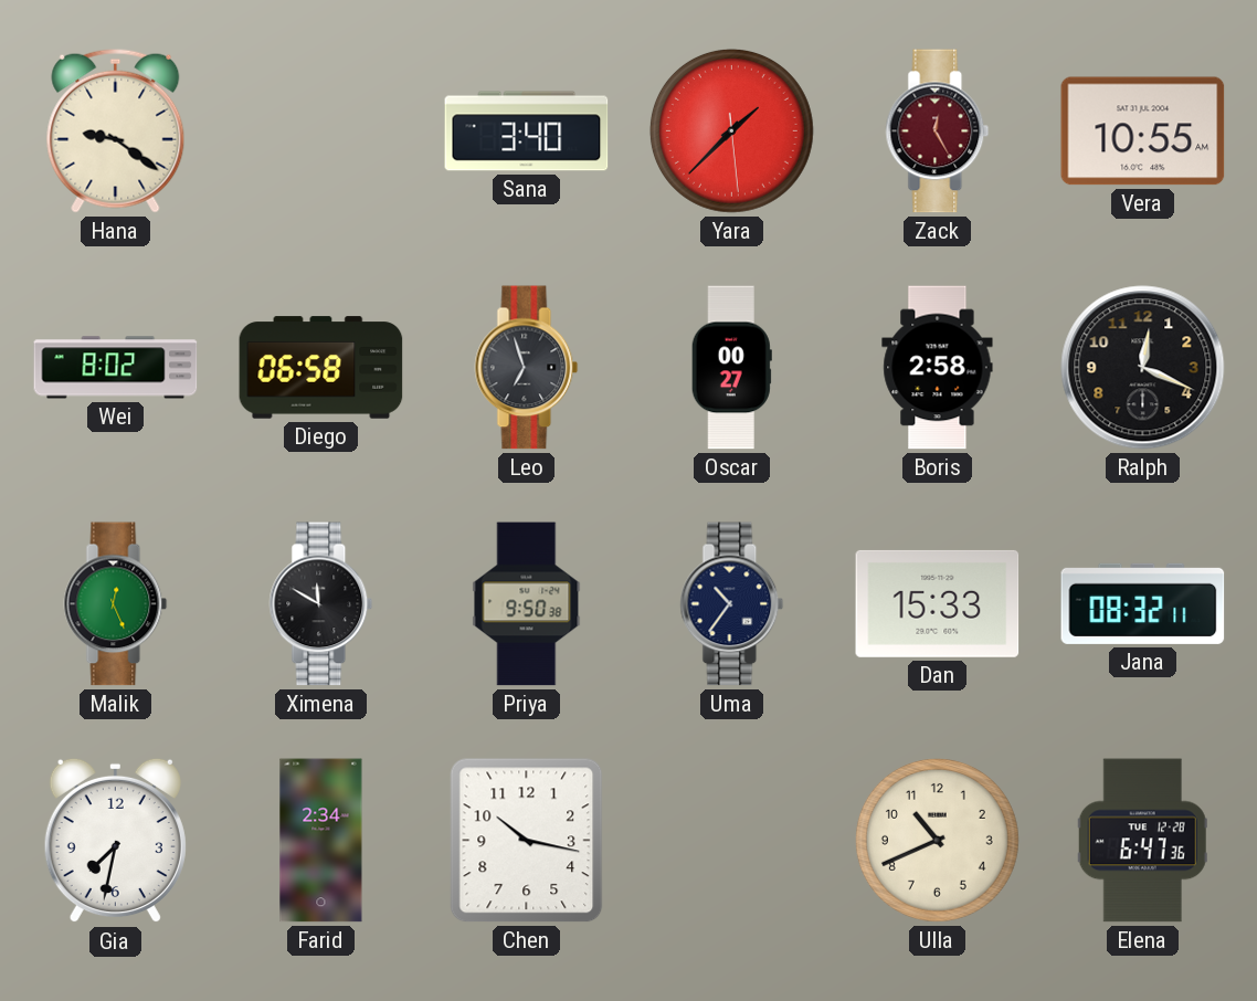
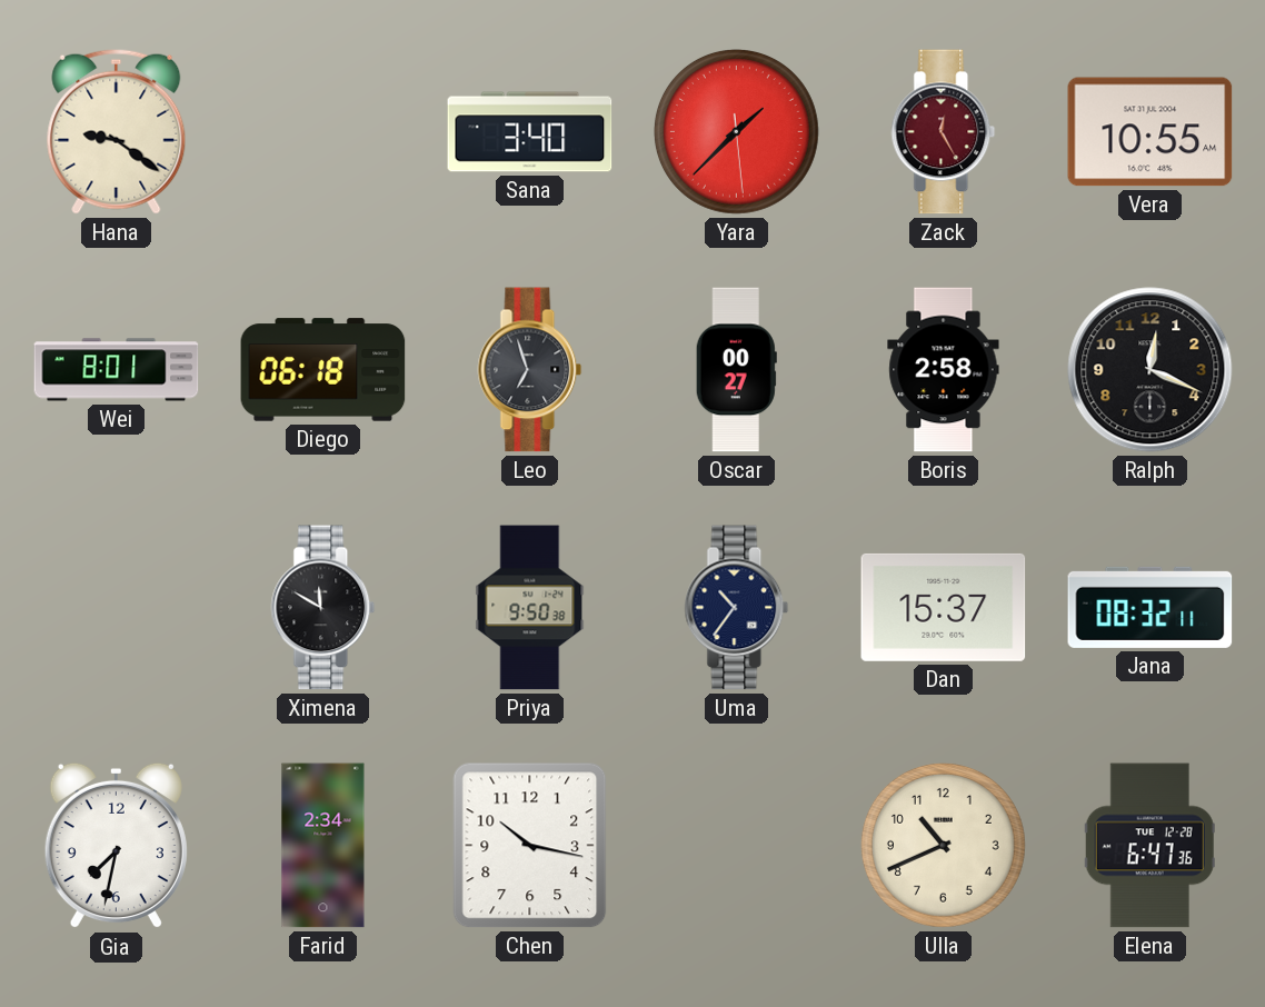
Wei: 8:02 -> 8:01 (117, 370)
Diego: 06:58 -> 06:18 (323, 370)
Malik: 12:26 -> none (116, 604)
Dan: 15:33 -> 15:37 (944, 607)
